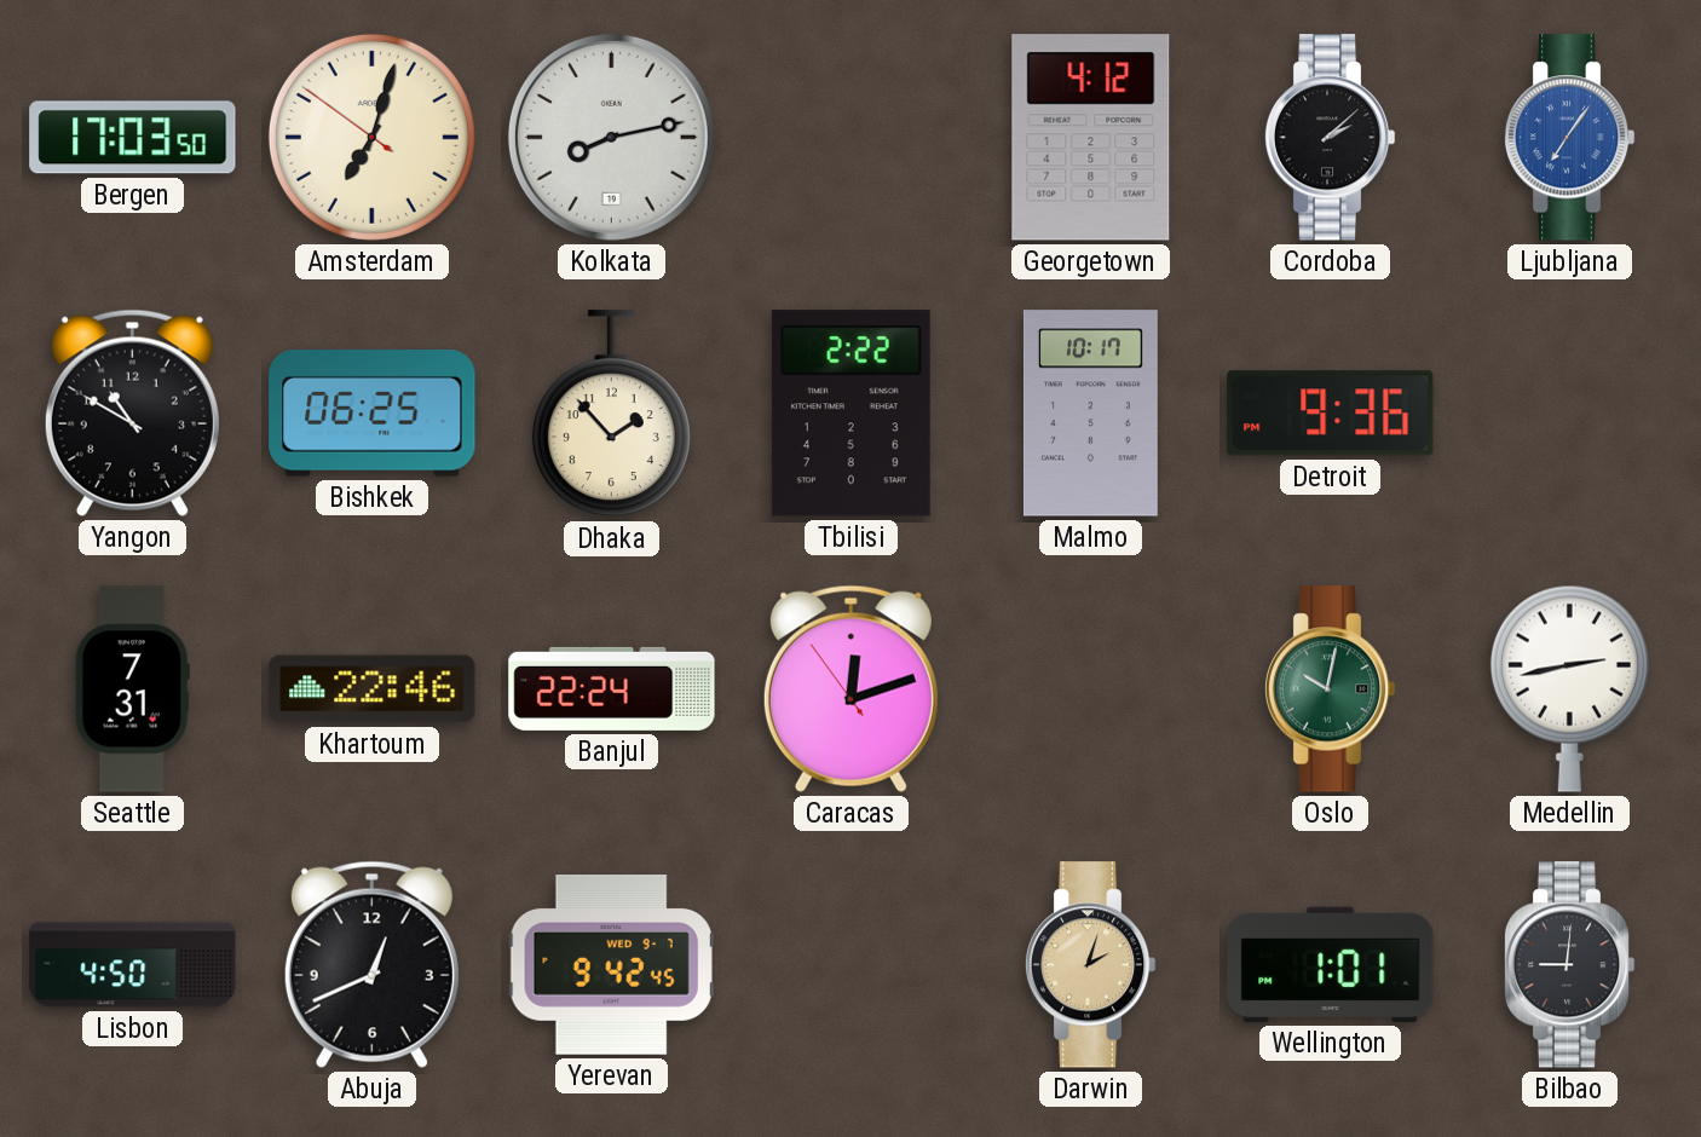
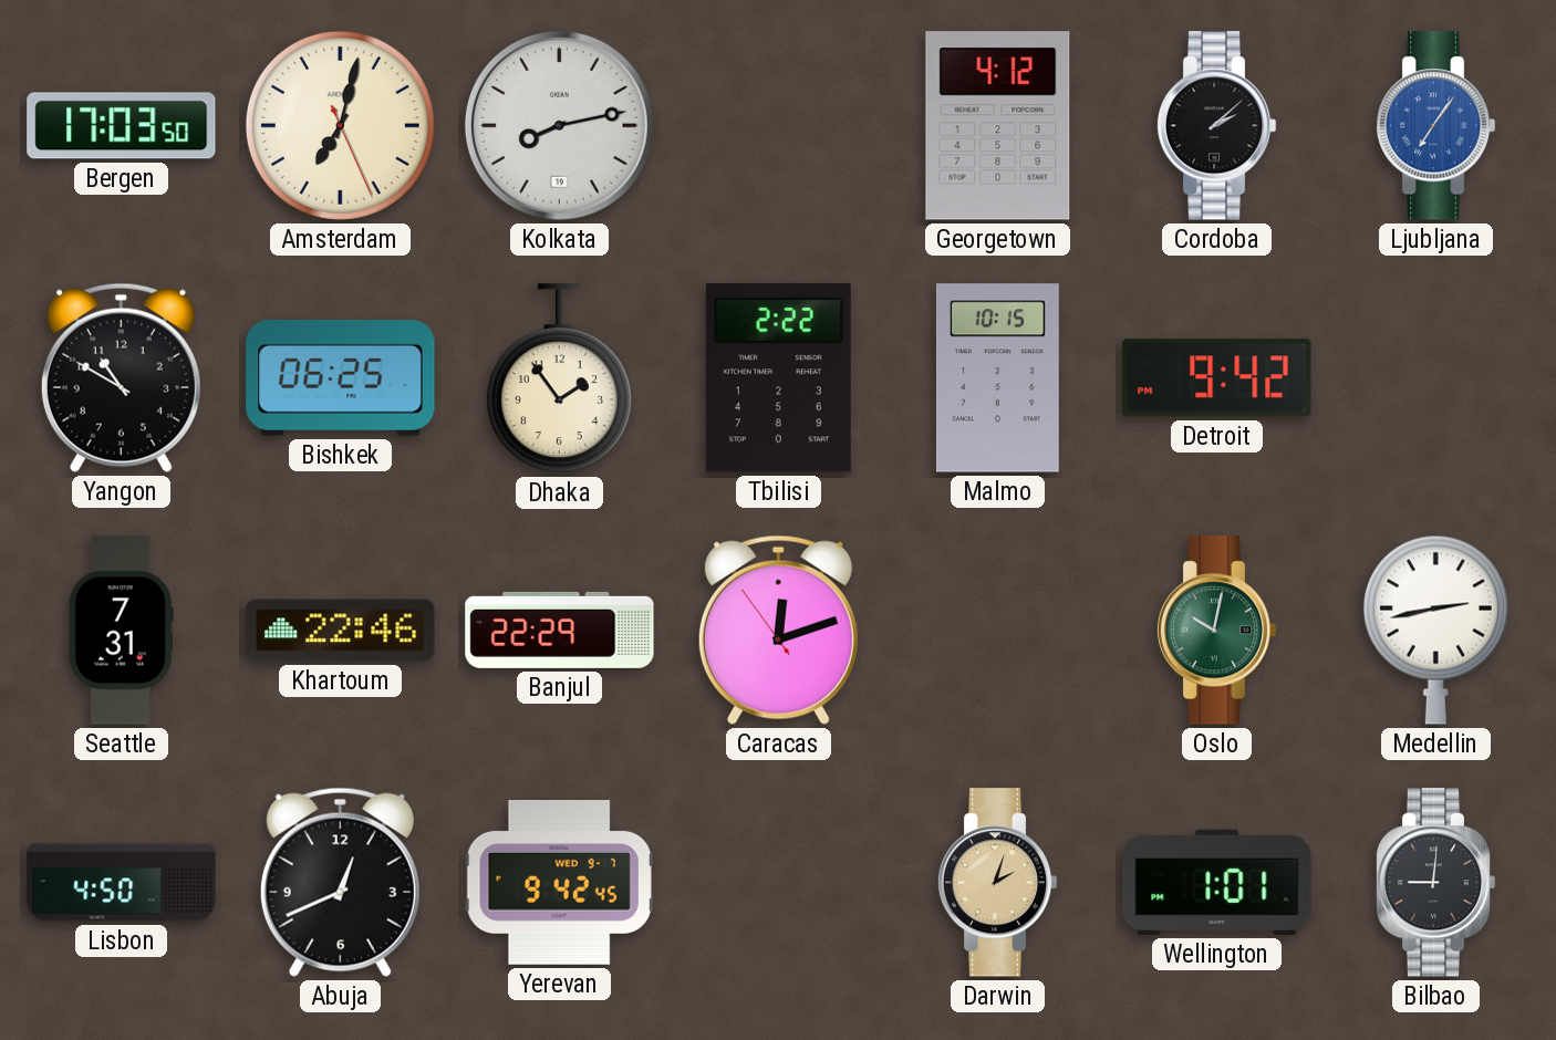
Amsterdam: 7:02:51 -> 7:02:26 (340, 125)
Dhaka: 1:53 -> 1:54 (559, 378)
Malmo: 10:17 -> 10:15 (997, 378)
Detroit: 9:36 -> 9:42 (1217, 378)
Banjul: 22:24 -> 22:29 (560, 630)
